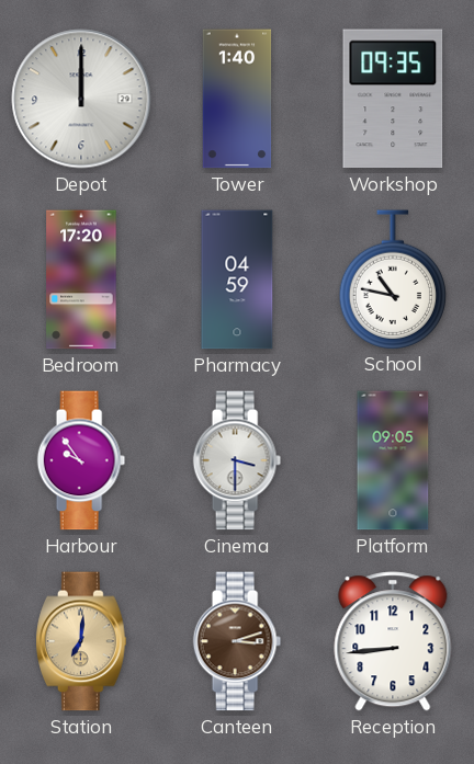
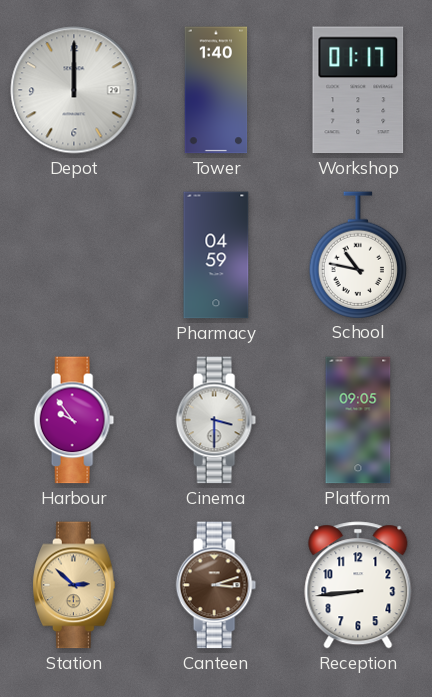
Workshop: 09:35 -> 01:17 (358, 90)
Bedroom: 17:20 -> none (81, 280)
Station: 7:01 -> 2:52 (74, 585)
